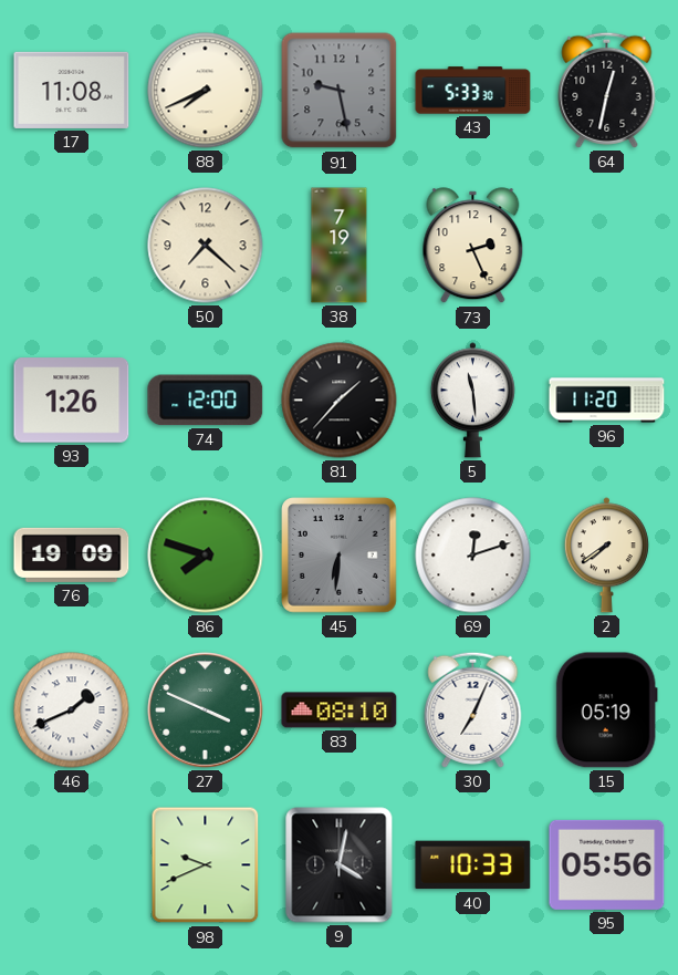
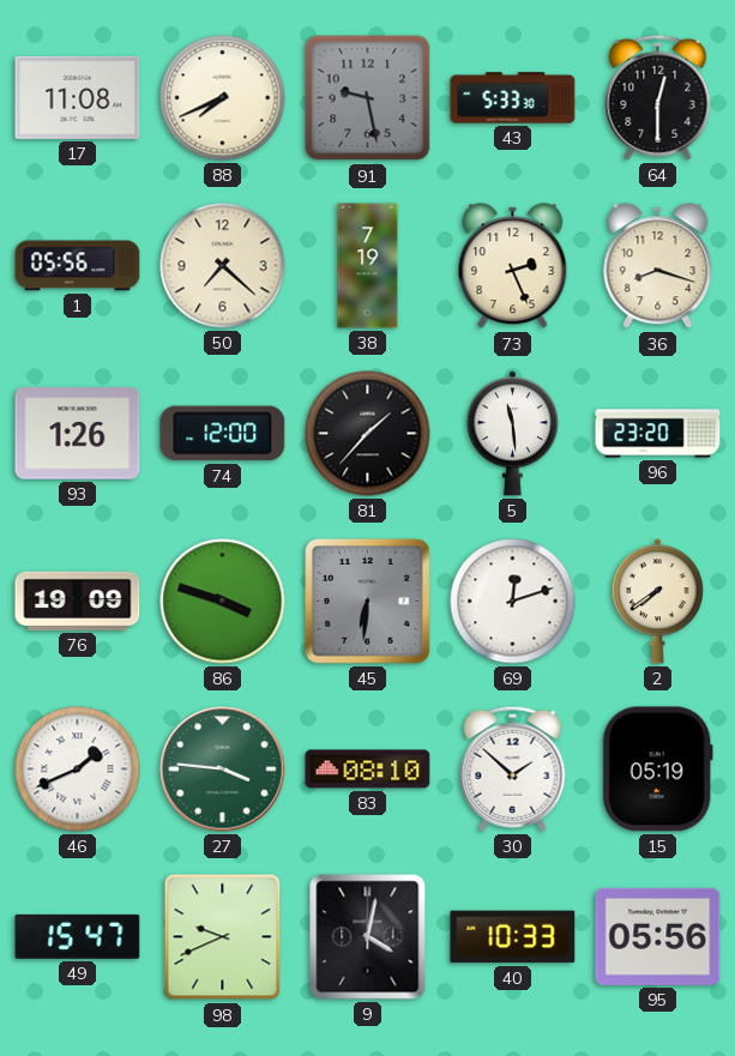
64: 12:32 -> 12:30 (658, 97)
1: none -> 05:56 (78, 266)
36: none -> 8:18 (658, 266)
96: 11:20 -> 23:20 (658, 434)
86: 7:48 -> 3:48 (223, 602)
27: 3:49 -> 3:46 (223, 770)
30: 7:04 -> 1:52 (513, 768)
49: none -> 15:47 (78, 936)
